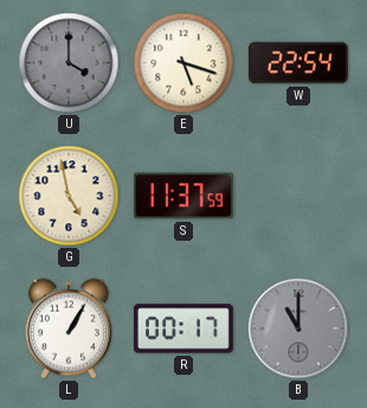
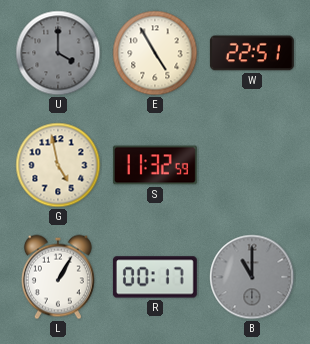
E: 5:18 -> 4:55 (155, 53)
W: 22:54 -> 22:51 (252, 53)
S: 11:37 -> 11:32 (155, 165)
